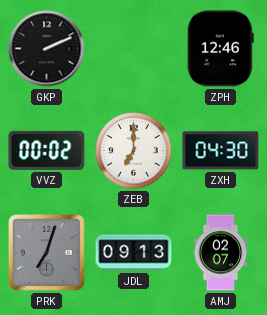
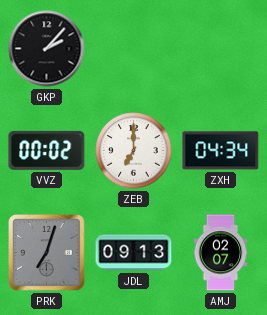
GKP: 2:11 -> 2:07 (47, 49)
ZPH: 12:46 -> none (220, 49)
ZXH: 04:30 -> 04:34 (221, 151)
